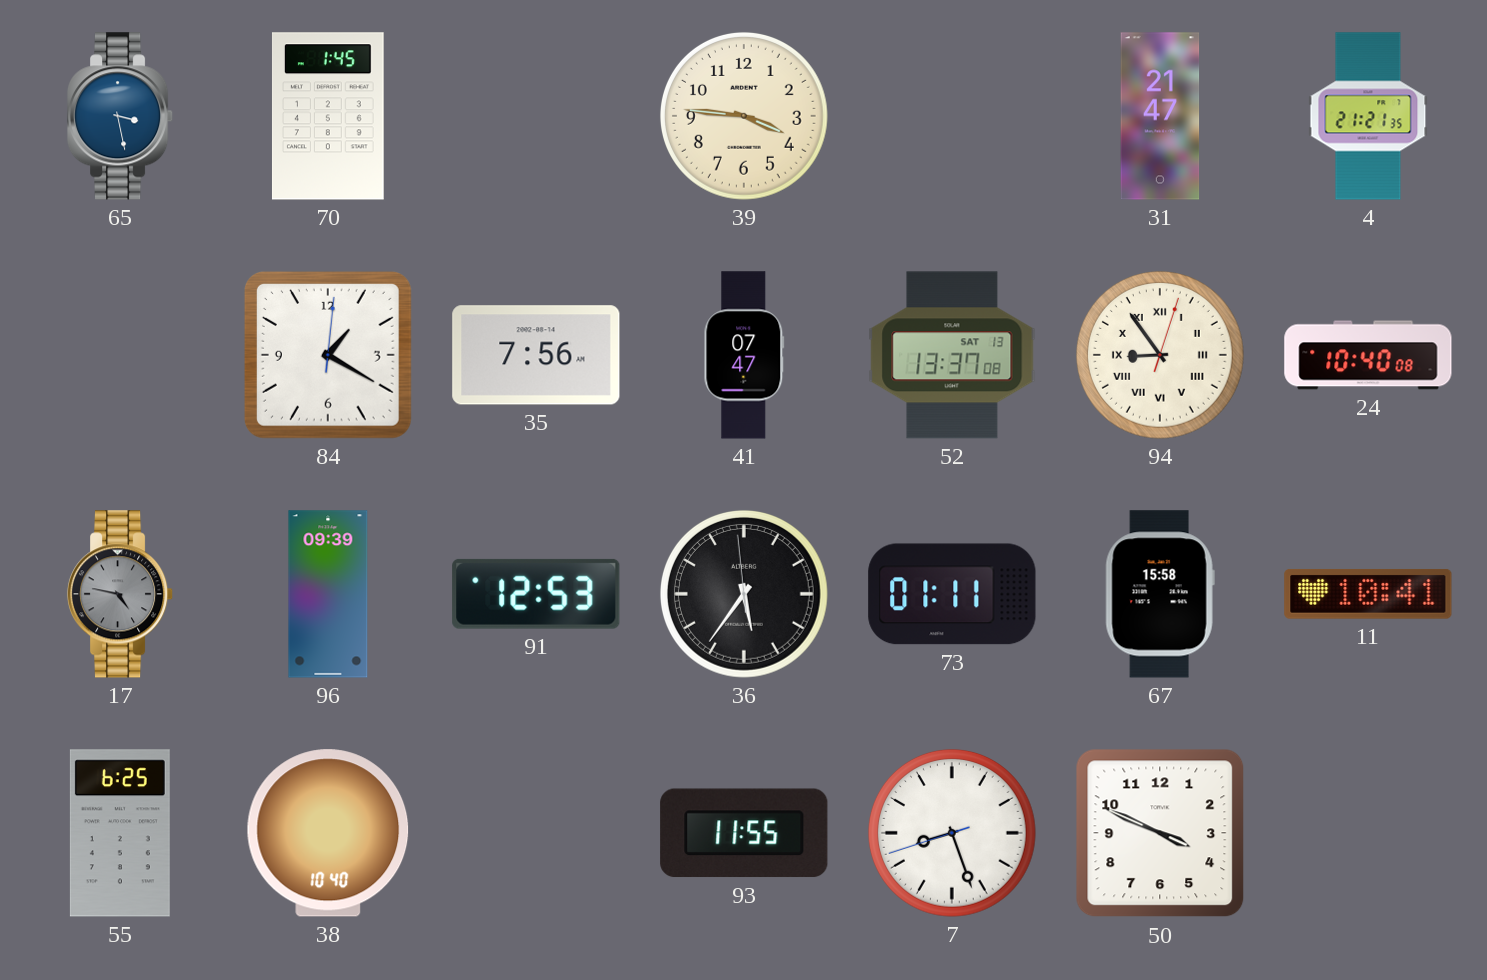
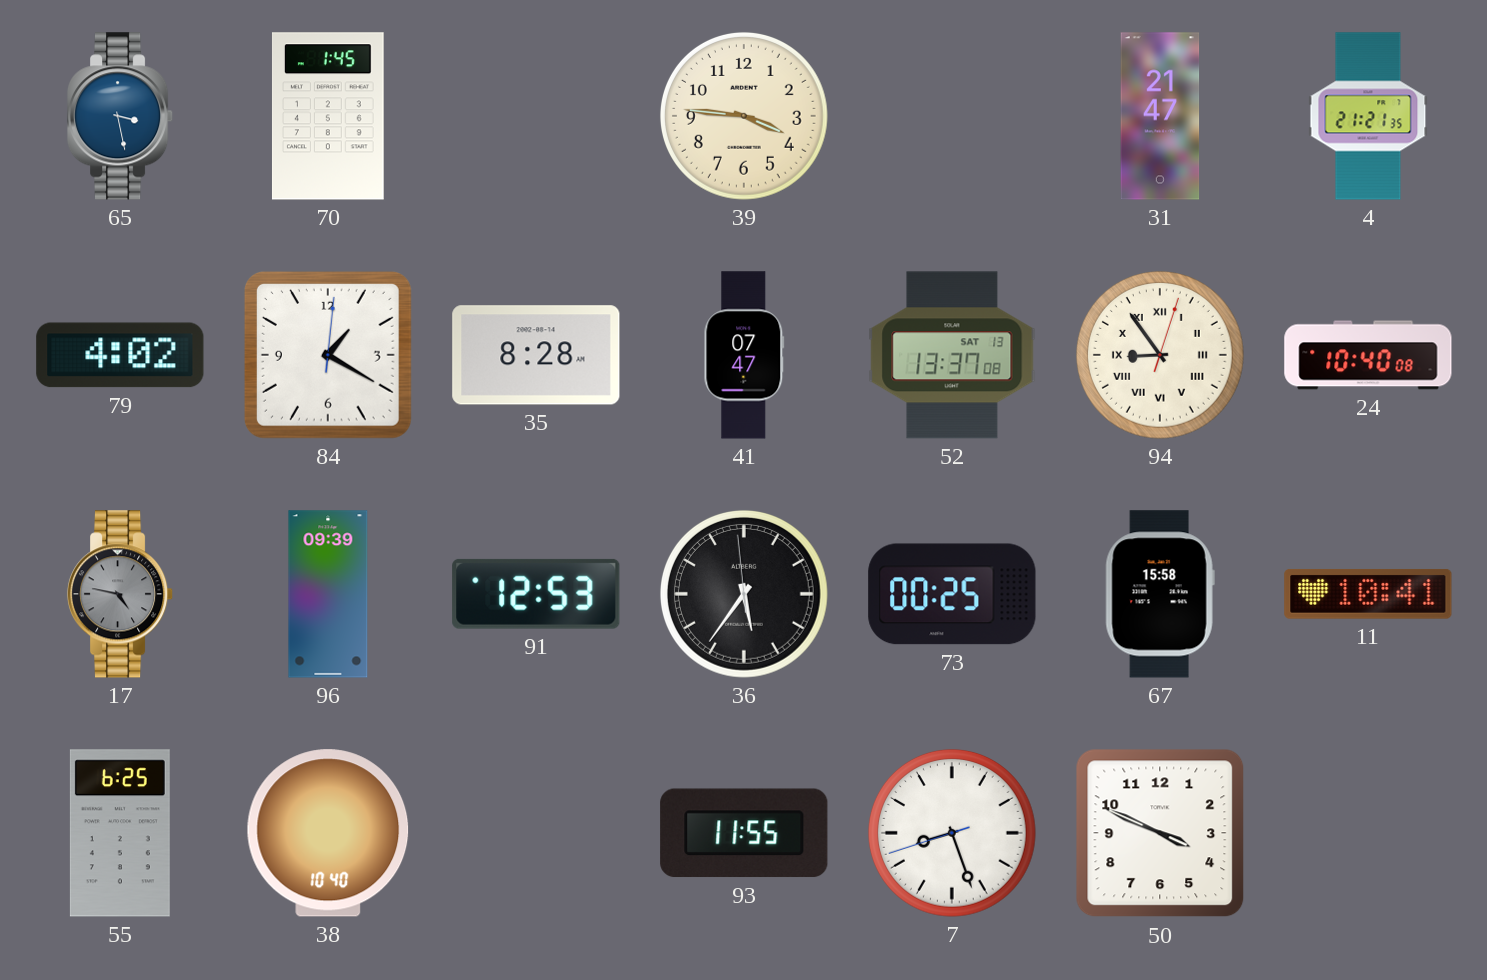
79: none -> 4:02 (120, 355)
35: 7:56 -> 8:28 (536, 355)
73: 01:11 -> 00:25 (952, 594)
